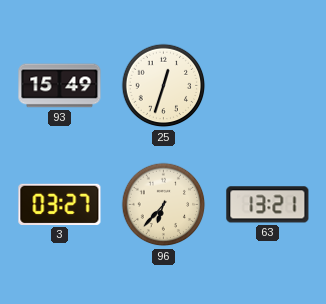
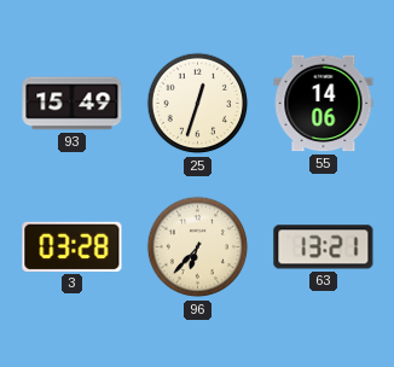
55: none -> 14:06 (324, 104)
3: 03:27 -> 03:28 (73, 246)
